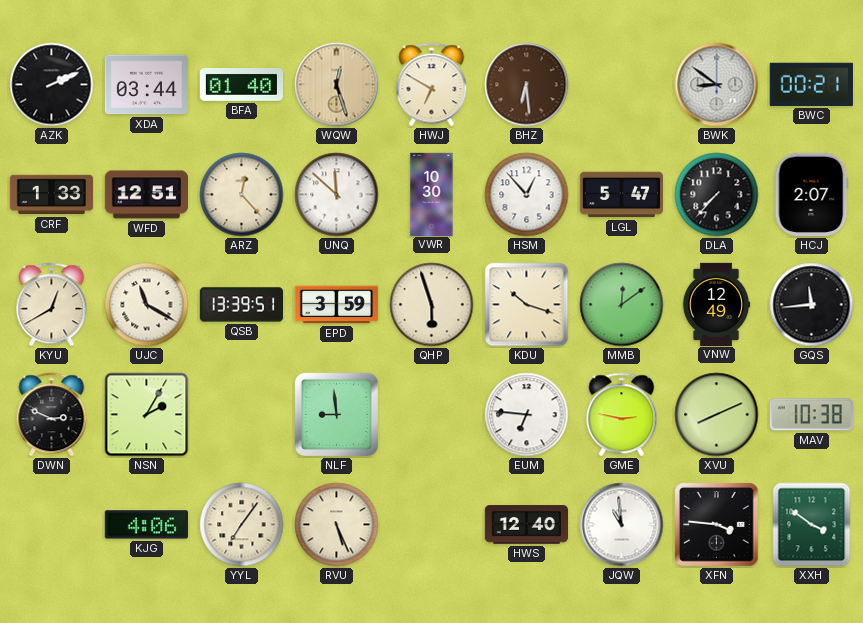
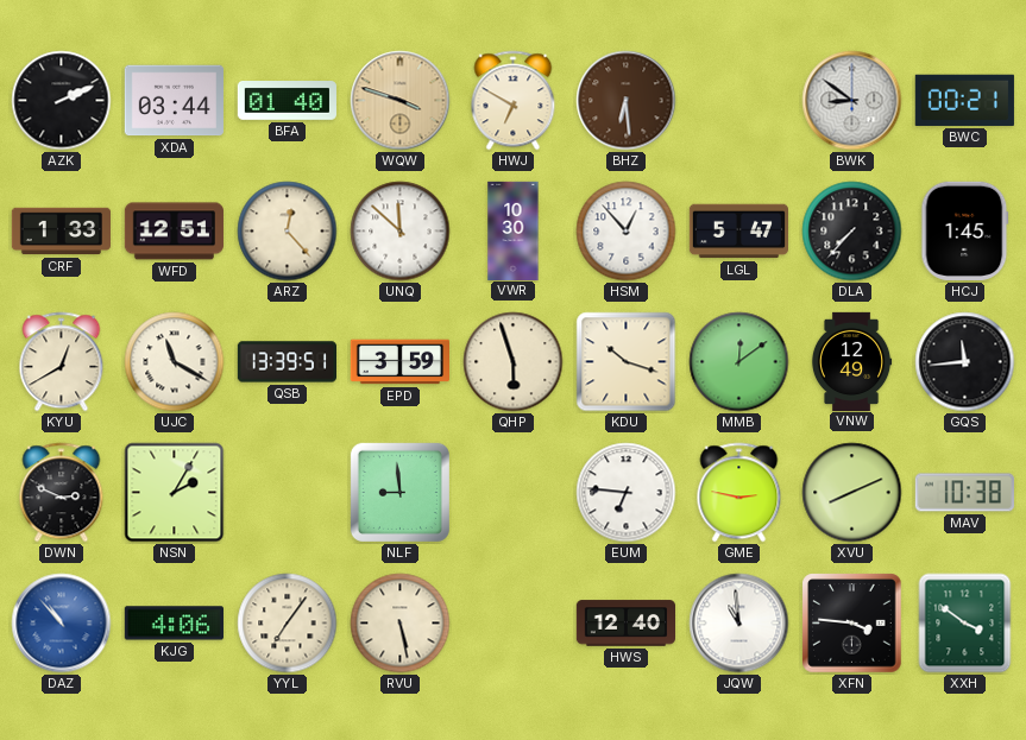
WQW: 12:27 -> 3:48 (401, 101)
HCJ: 2:07 -> 1:45 (965, 230)
DAZ: none -> 10:53 (62, 624)
RVU: 5:26 -> 5:28 (401, 624)
